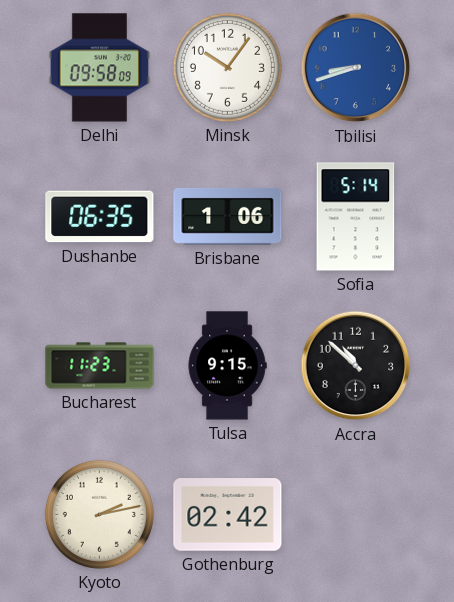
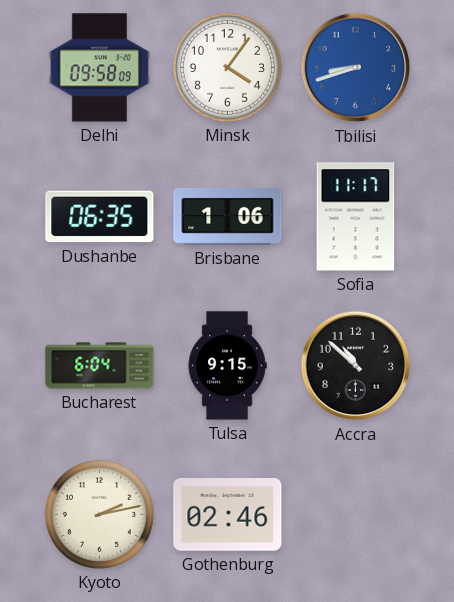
Minsk: 10:06 -> 4:06 (227, 67)
Sofia: 5:14 -> 11:17 (356, 217)
Bucharest: 11:23 -> 6:04 (100, 366)
Gothenburg: 02:42 -> 02:46 (228, 515)
